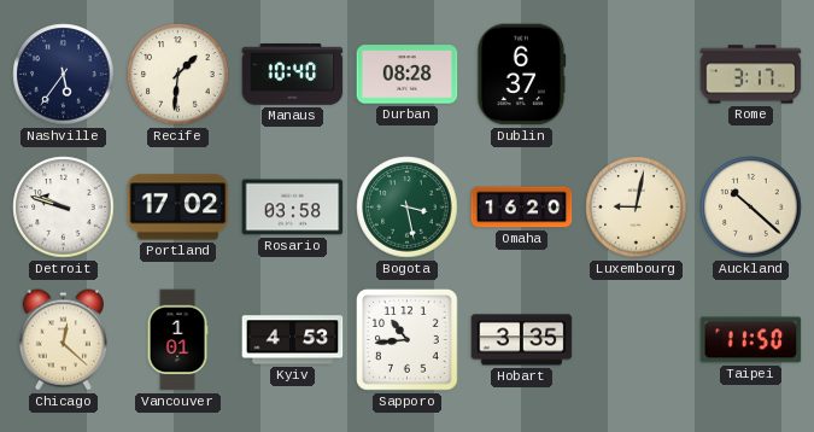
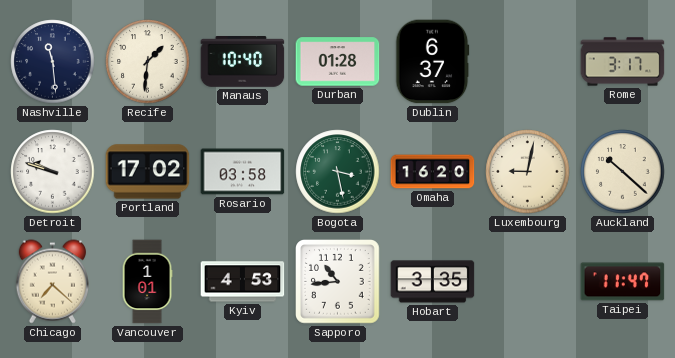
Nashville: 5:36 -> 11:29 (53, 62)
Durban: 08:28 -> 01:28 (338, 62)
Chicago: 12:22 -> 7:22 (52, 282)
Taipei: 11:50 -> 11:47 (623, 282)
